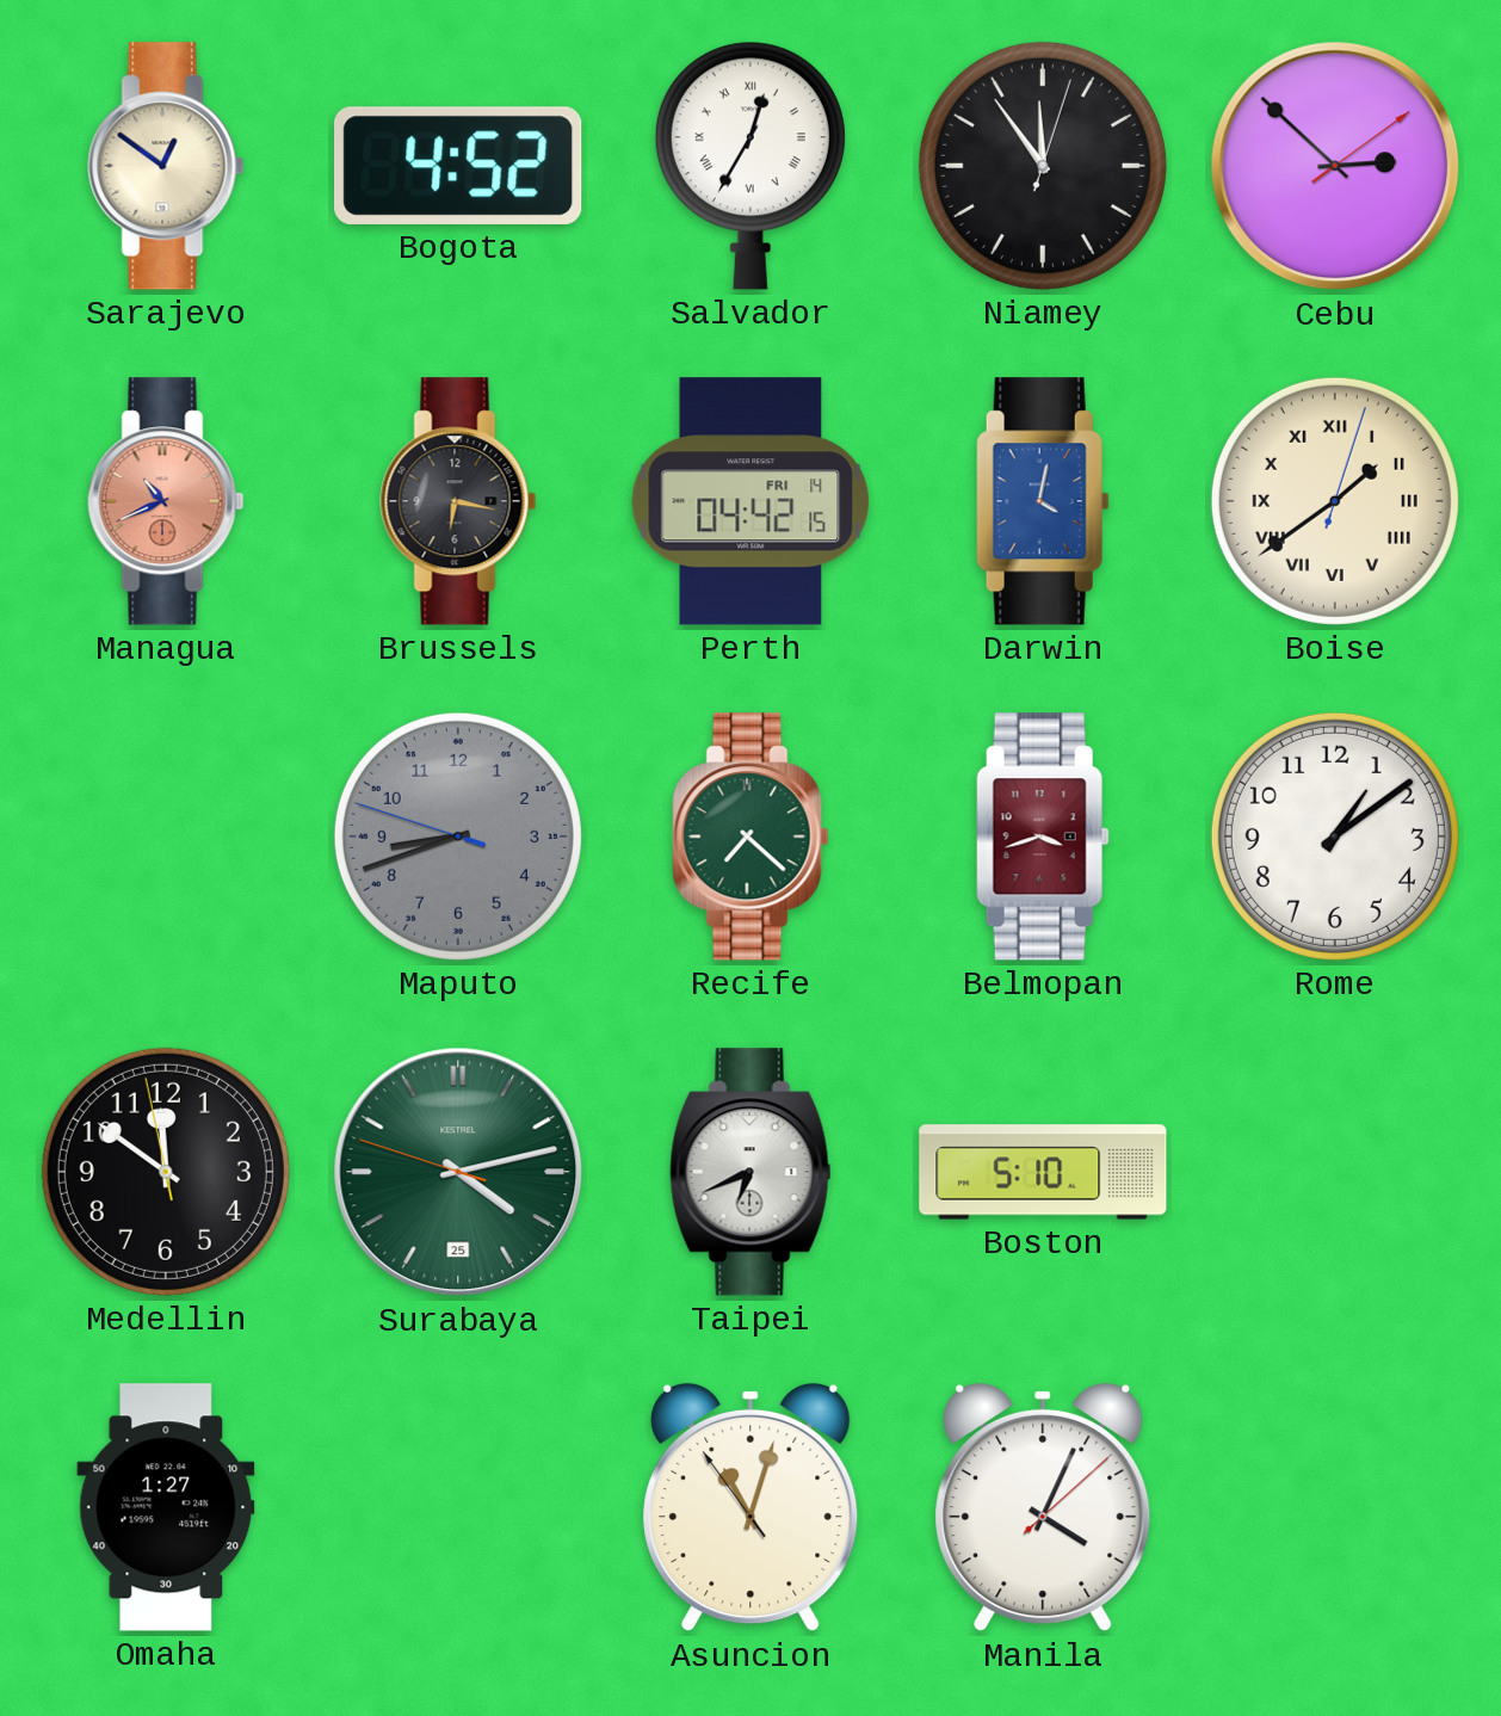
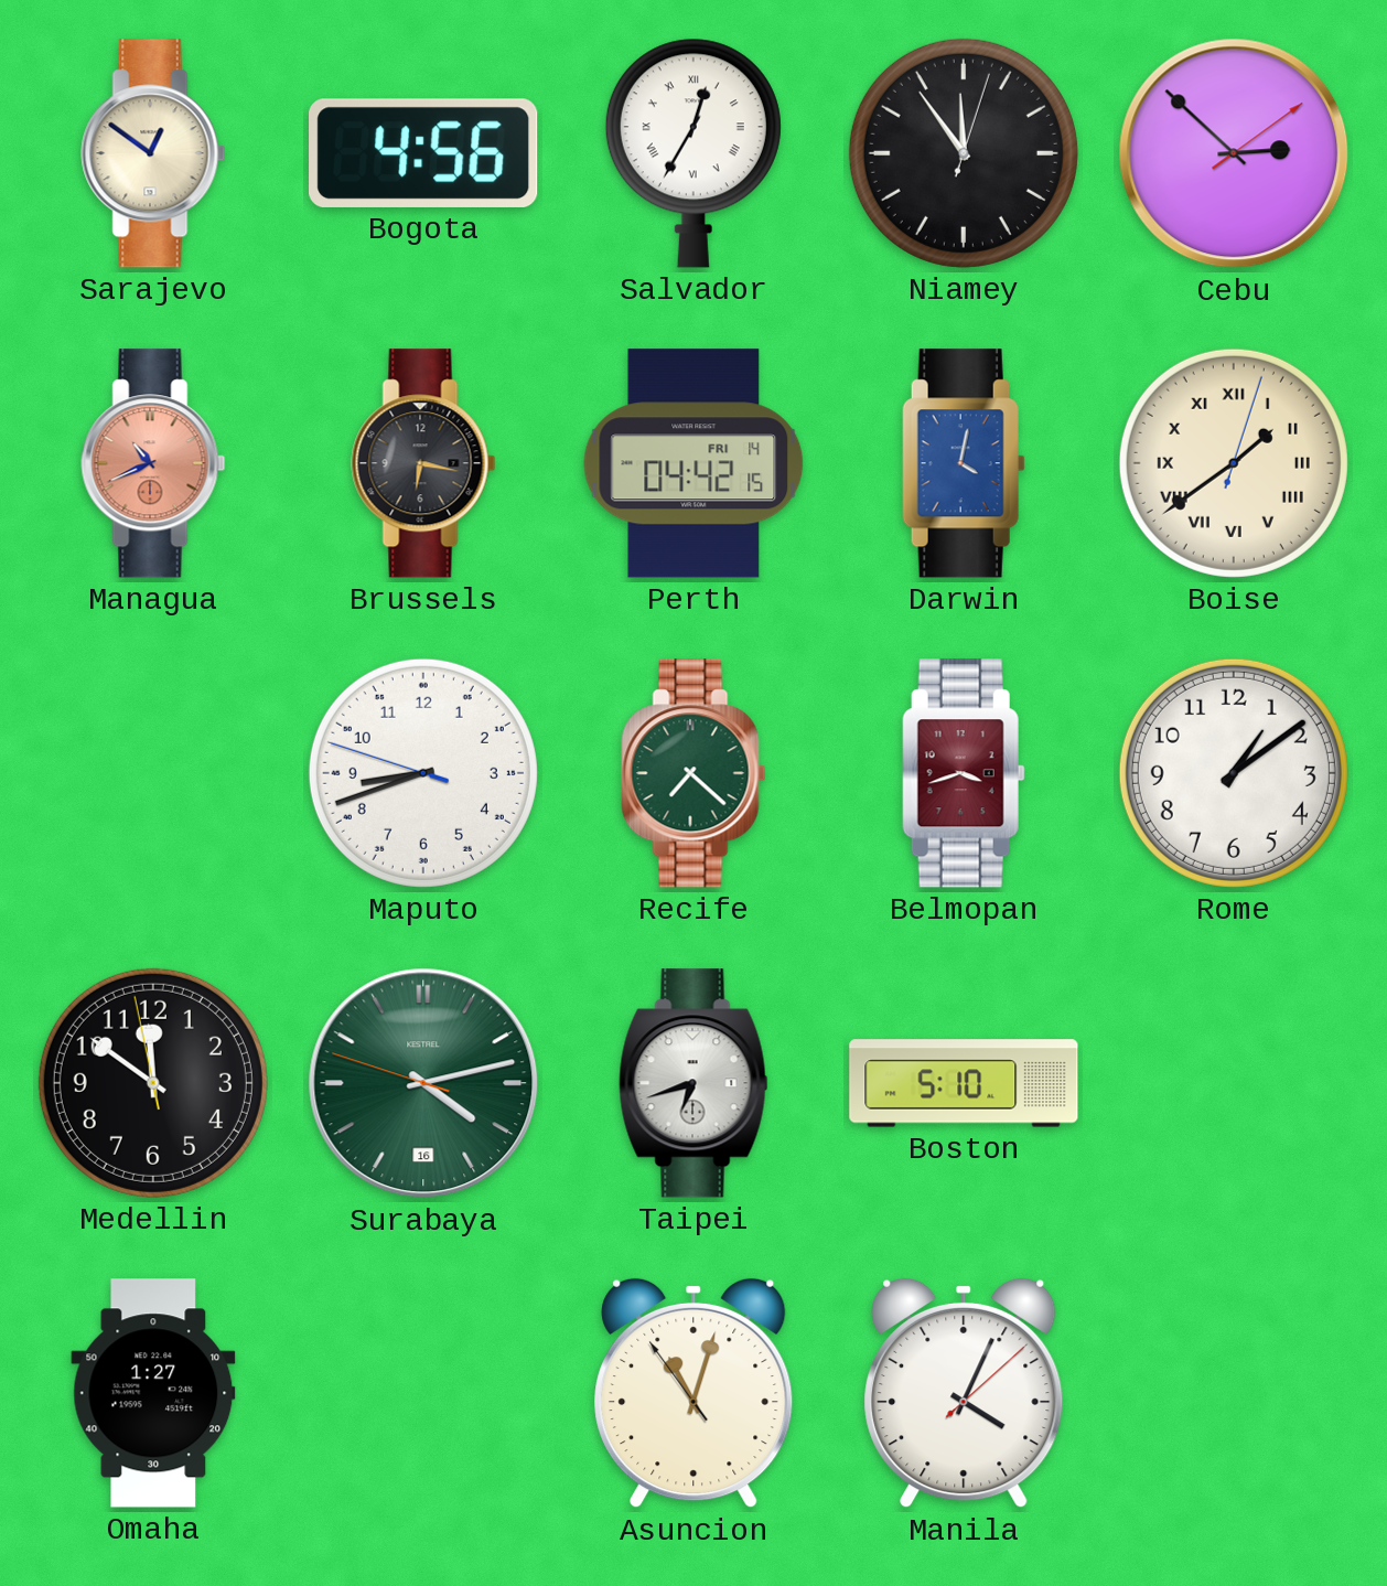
Bogota: 4:52 -> 4:56 (423, 153)
Maputo dial: grey -> white (423, 773)
Surabaya date: 25 -> 16 (423, 1083)
Taipei: 6:41 -> 6:42 (693, 1083)
